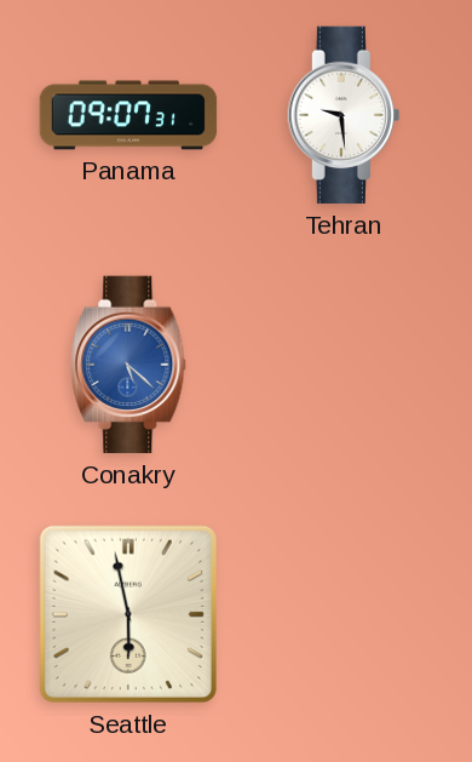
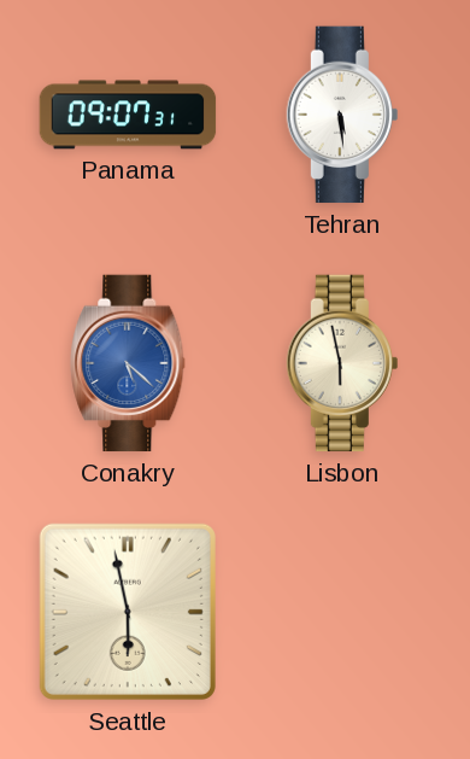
Tehran: 9:29 -> 5:29 (342, 115)
Lisbon: none -> 5:58 (342, 363)
